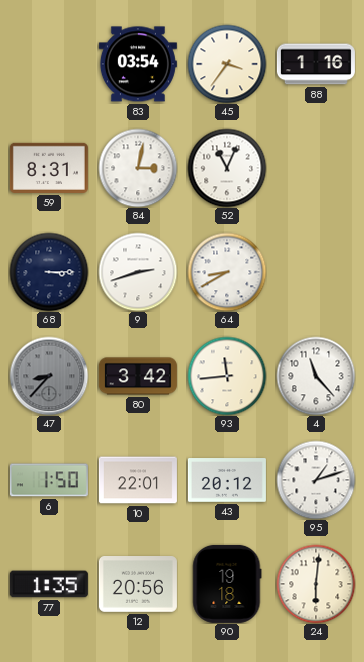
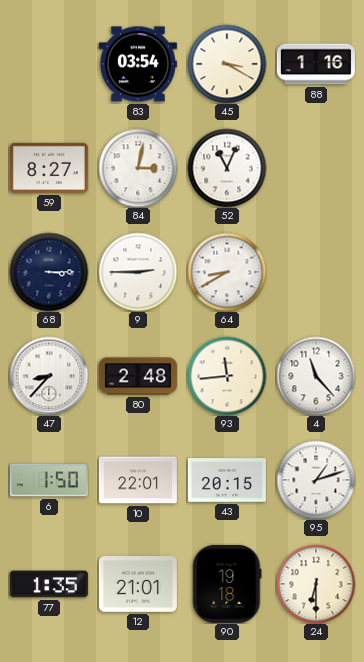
45: 3:36 -> 3:20 (227, 64)
59: 8:31 -> 8:27 (49, 168)
9: 2:42 -> 2:45 (138, 272)
47 dial: grey -> white (49, 376)
80: 3:42 -> 2:48 (138, 376)
43: 20:12 -> 20:15 (227, 480)
12: 20:56 -> 21:01 (138, 585)
24: 6:01 -> 6:30 (316, 584)
